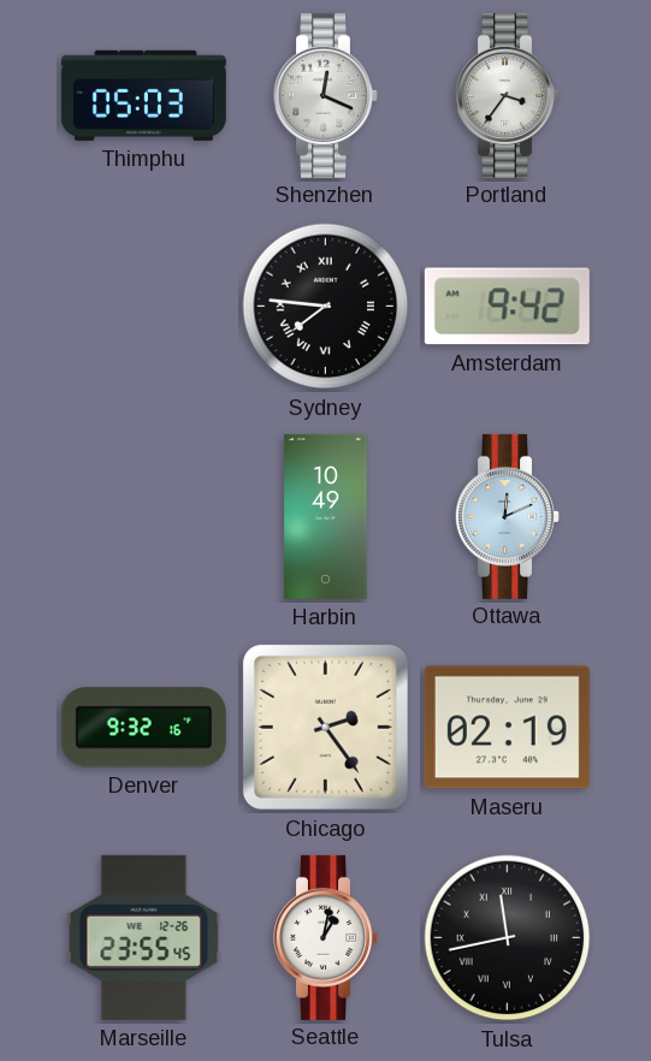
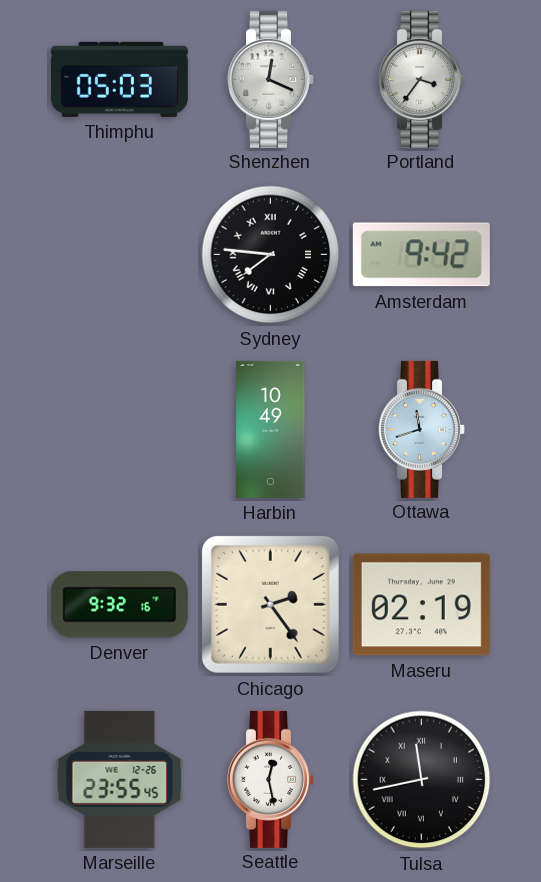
Ottawa: 12:11 -> 11:42 (422, 429)
Seattle: 1:02 -> 12:28 (271, 779)
